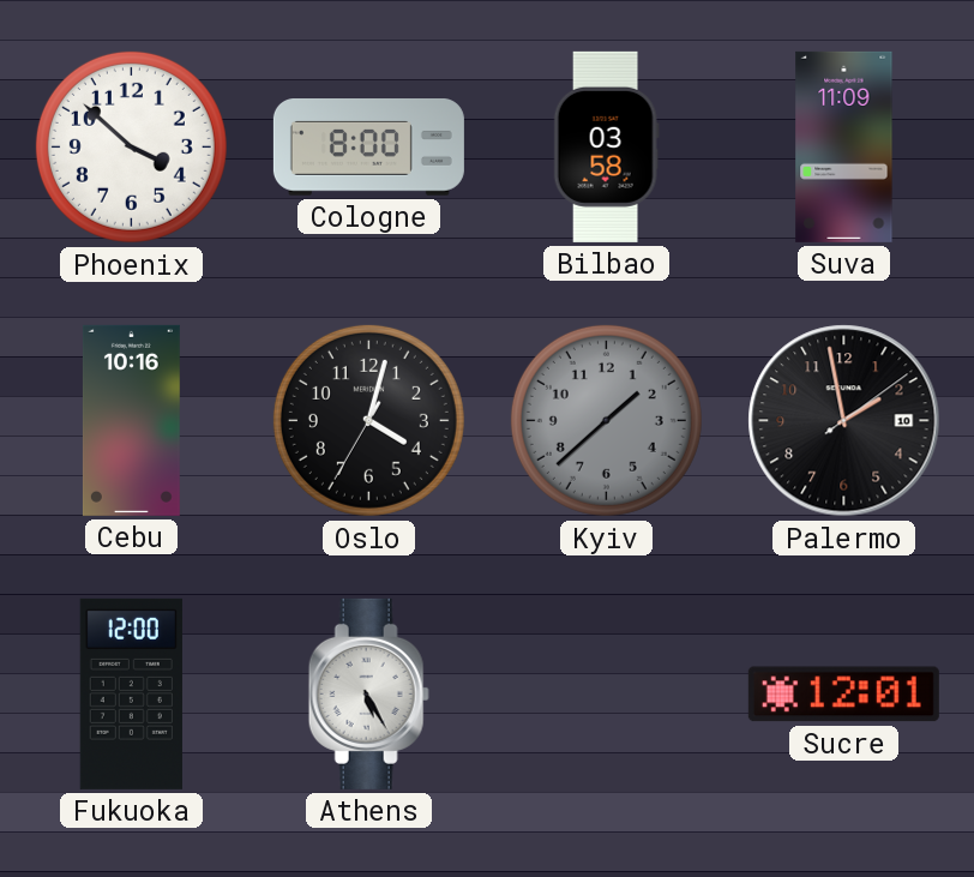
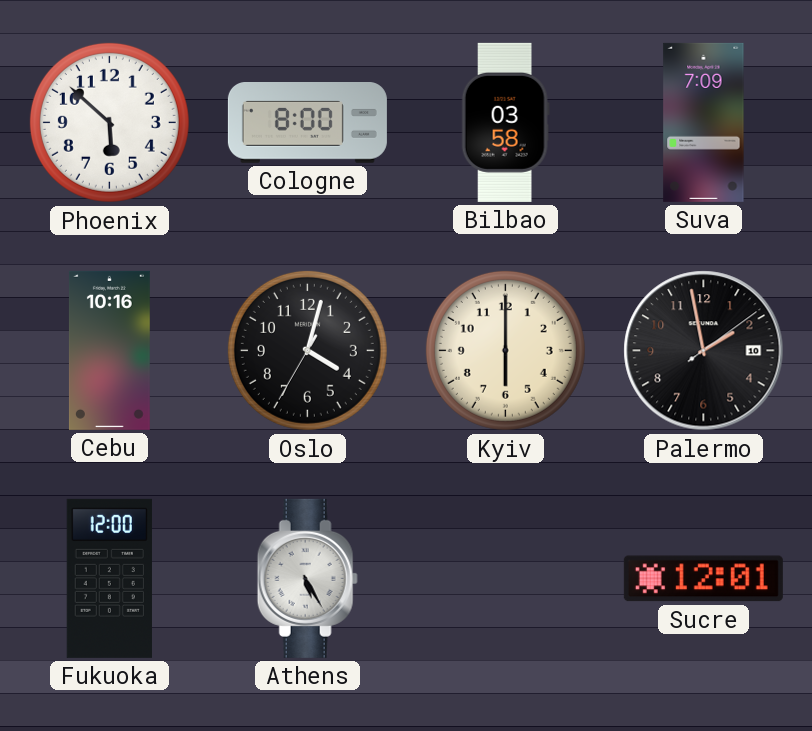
Phoenix: 3:52 -> 5:52 (109, 122)
Suva: 11:09 -> 7:09 (704, 122)
Kyiv: 1:38 -> 6:00 (505, 350)
Kyiv dial: grey -> cream (505, 350)
